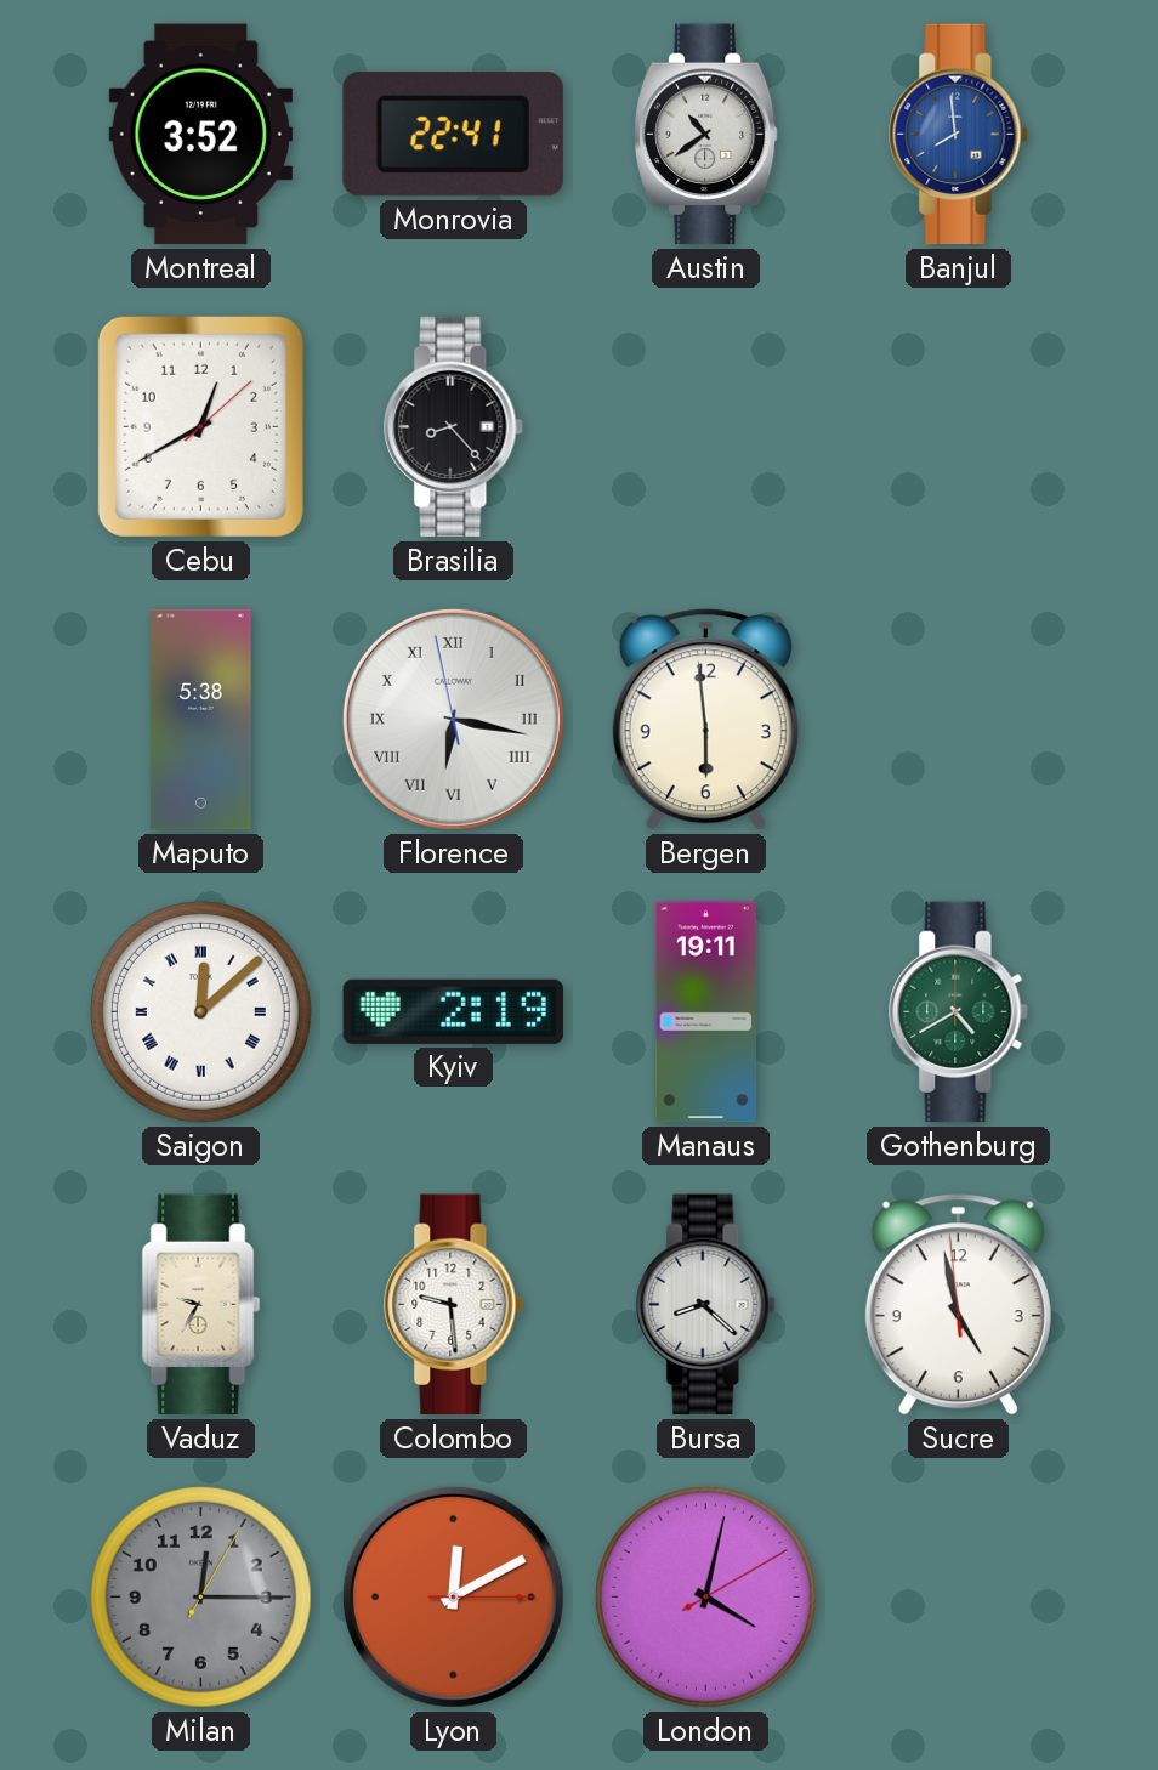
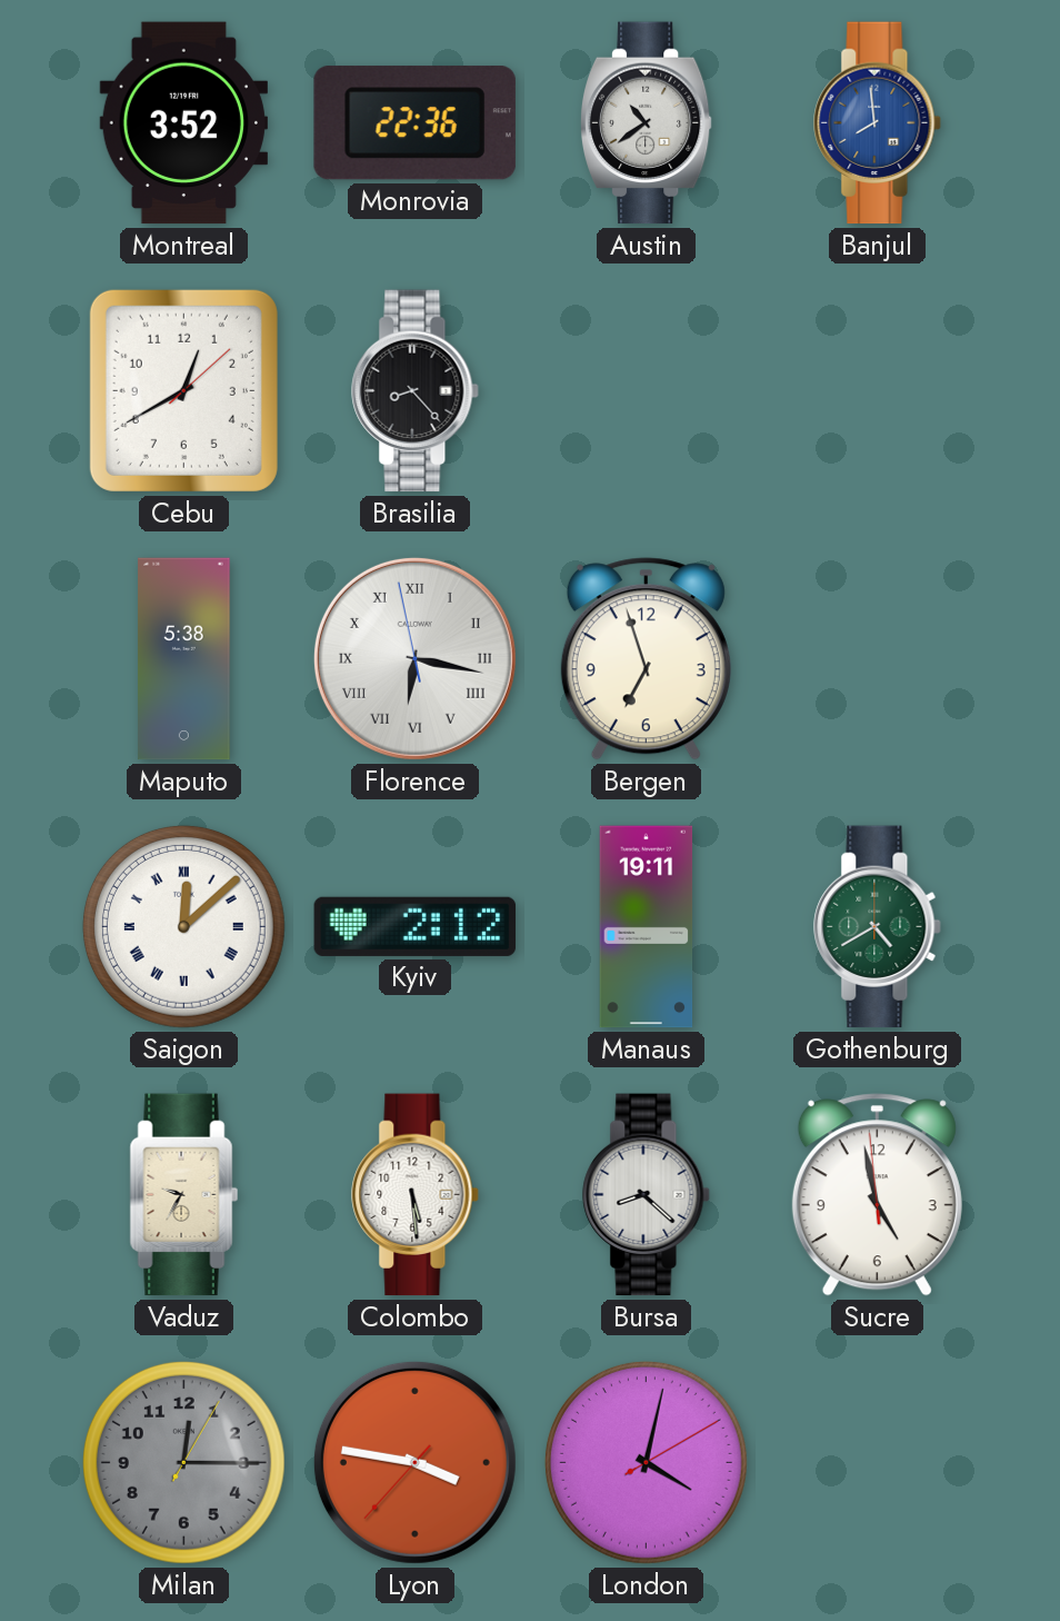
Monrovia: 22:41 -> 22:36 (414, 123)
Bergen: 5:59 -> 6:57 (646, 659)
Kyiv: 2:19 -> 2:12 (416, 926)
Colombo: 9:29 -> 5:29 (416, 1195)
Lyon: 12:10 -> 3:46 (414, 1462)
